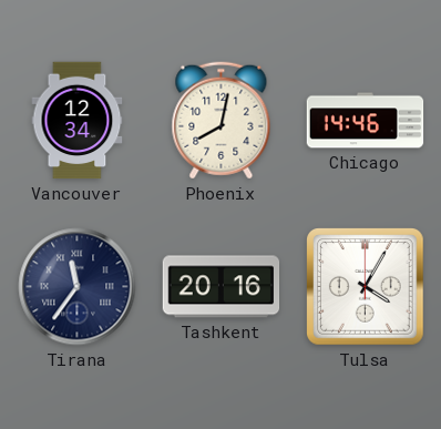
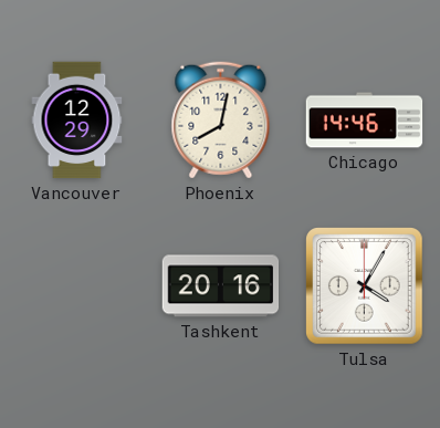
Vancouver: 12:34 -> 12:29 (77, 121)
Tirana: 11:36 -> none (78, 287)
